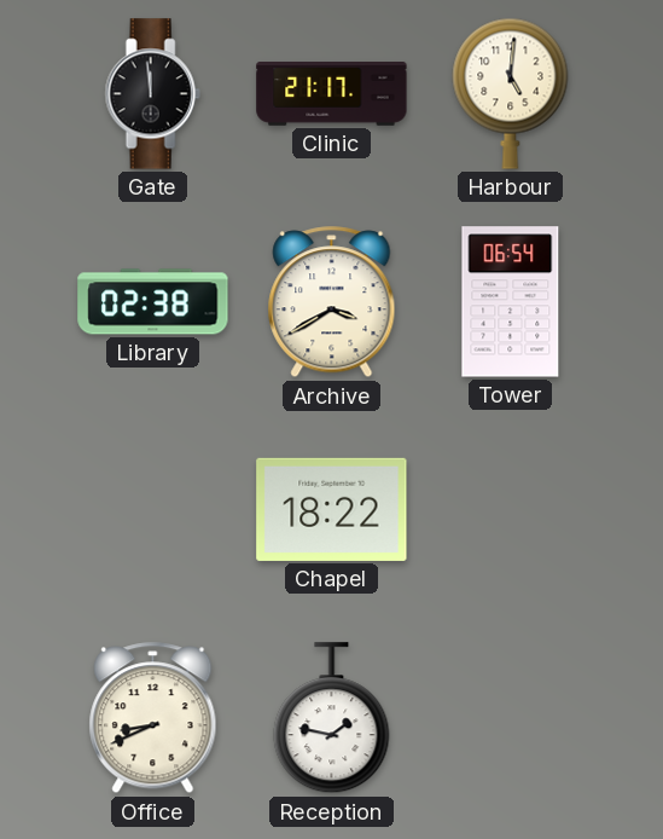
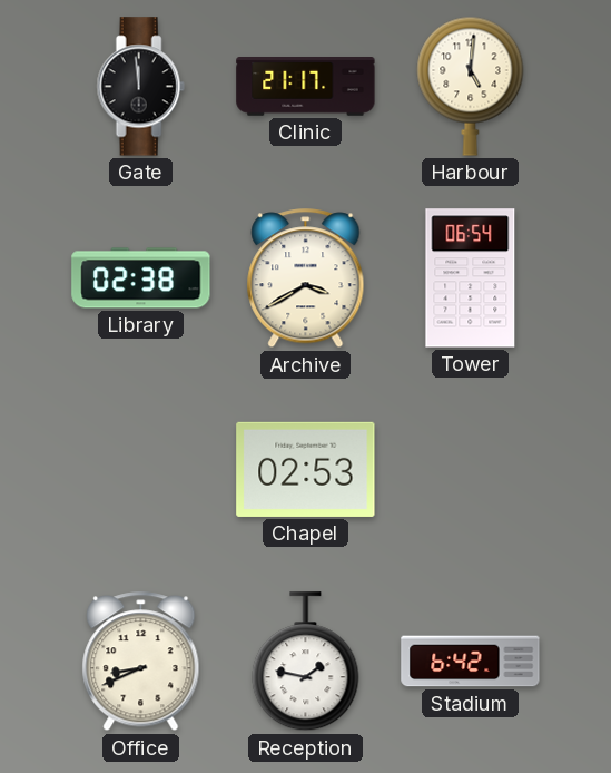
Chapel: 18:22 -> 02:53 (306, 469)
Stadium: none -> 6:42 (471, 662)
